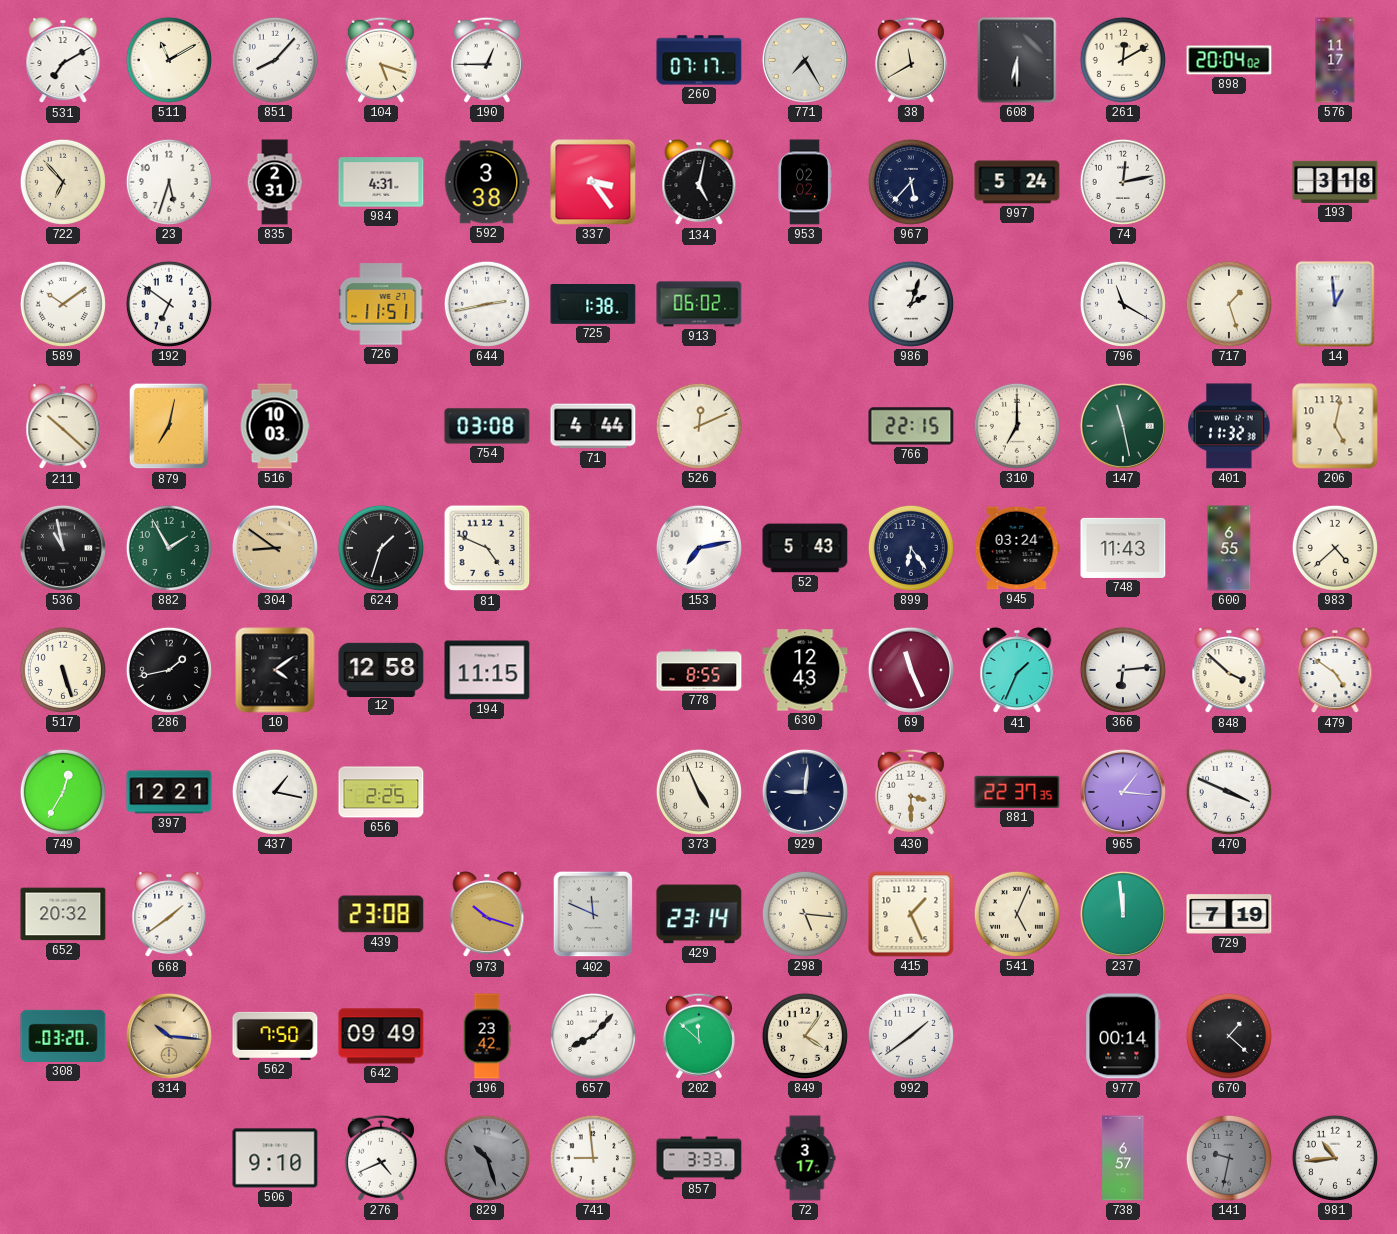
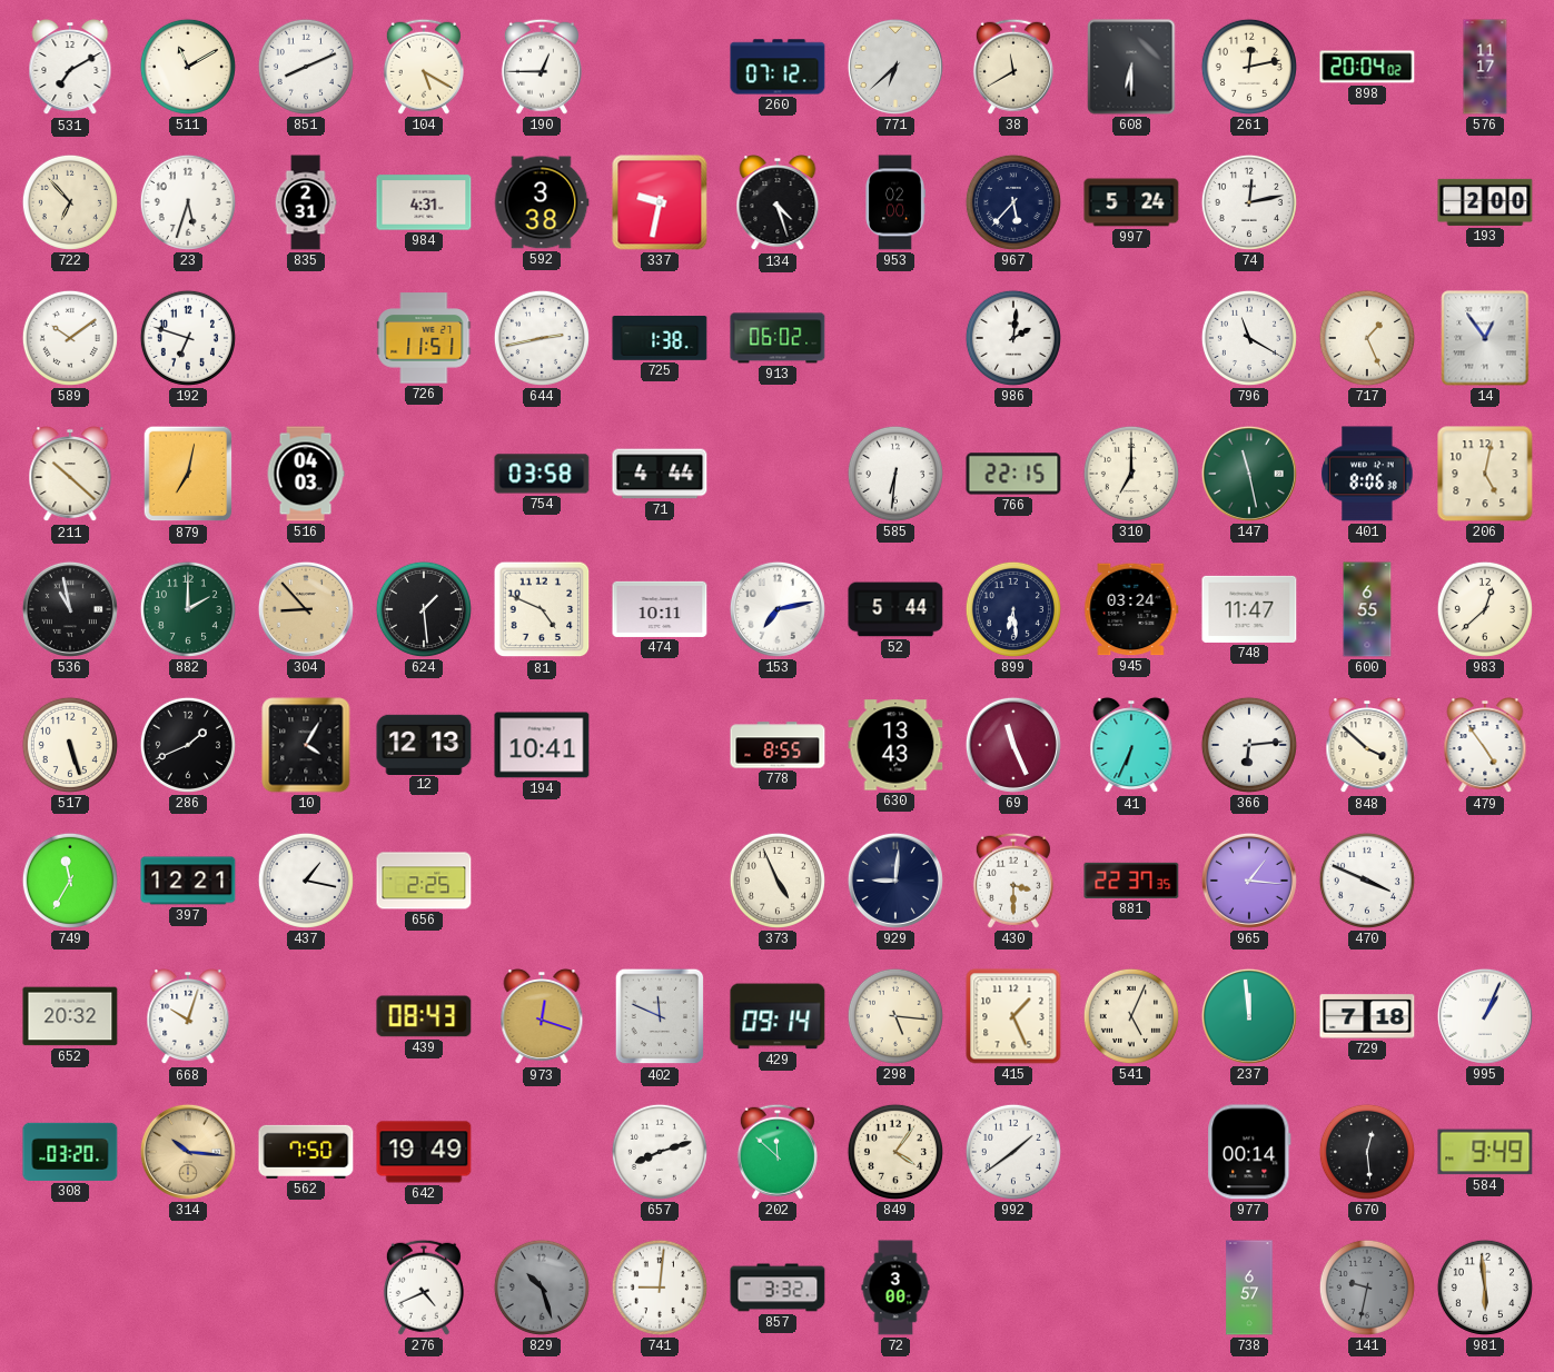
851: 8:07 -> 8:11 (306, 67)
104: 5:18 -> 5:20 (424, 67)
260: 07:17 -> 07:12 (778, 67)
771: 7:25 -> 6:38 (895, 67)
261: 12:10 -> 12:13 (1249, 67)
337: 3:24 -> 9:32 (660, 202)
134: 5:02 -> 4:27 (778, 203)
953: 02:02 -> 02:00 (895, 202)
193: 3:18 -> 2:00 (1485, 202)
192: 6:51 -> 6:48 (188, 338)
986: 2:03 -> 2:01 (1013, 338)
717: 1:27 -> 1:26 (1367, 338)
14: 12:59 -> 12:54 (1485, 338)
516: 10:03 -> 04:03 (306, 474)
754: 03:08 -> 03:58 (542, 474)
526: 12:11 -> none (699, 426)
585: none -> 6:31 (895, 474)
401: 11:32 -> 8:06 (1367, 474)
882: 1:55 -> 2:00 (188, 609)
304: 8:51 -> 8:53 (306, 609)
624: 1:33 -> 1:29 (424, 609)
474: none -> 10:11 (660, 609)
52: 5:43 -> 5:44 (895, 609)
899: 6:24 -> 6:29 (1013, 609)
748: 11:43 -> 11:47 (1249, 609)
983: 4:38 -> 12:38 (1485, 609)
286: 1:43 -> 1:41 (188, 745)
10: 4:09 -> 4:05 (306, 745)
12: 12:58 -> 12:13 (424, 744)
194: 11:15 -> 10:41 (542, 745)
630: 12:43 -> 13:43 (895, 745)
41: 1:34 -> 6:34 (1131, 746)
479: 4:51 -> 4:54 (1485, 746)
749: 12:35 -> 11:35 (70, 881)
668: 1:39 -> 10:03 (188, 1017)
439: 23:08 -> 08:43 (424, 1016)
973: 10:18 -> 12:18 (542, 1017)
429: 23:14 -> 09:14 (778, 1016)
729: 7:19 -> 7:18 (1367, 1016)
995: none -> 1:04 (1485, 1016)
642: 09:49 -> 19:49 (424, 1152)
196: 23:42 -> none (487, 1036)
657: 8:07 -> 8:12 (660, 1152)
670: 1:22 -> 12:29 (1367, 1152)
584: none -> 9:49 (1485, 1152)
506: 9:10 -> none (275, 1158)
741: 8:59 -> 9:01 (660, 1288)
857: 3:33 -> 3:32 (778, 1288)
72: 3:17 -> 3:00 (895, 1288)
981: 10:44 -> 5:59 (1485, 1288)
